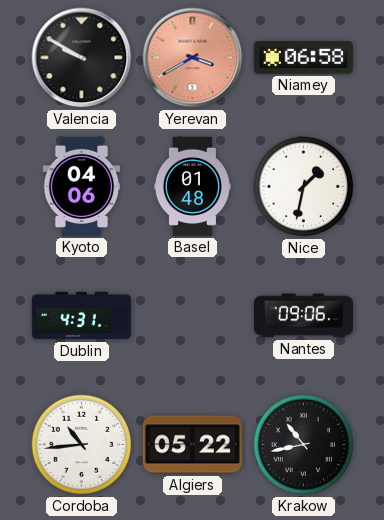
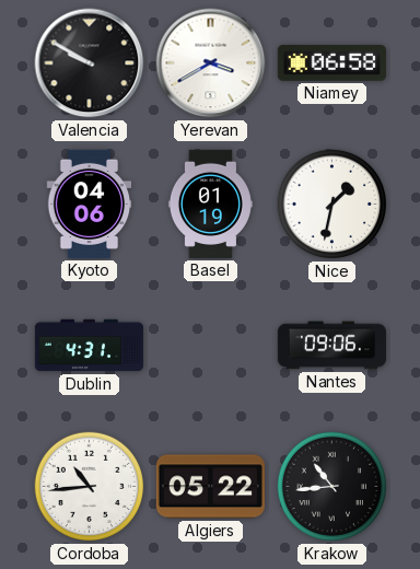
Yerevan dial: salmon -> white (211, 63)
Basel: 01:48 -> 01:19 (210, 204)
Krakow: 10:43 -> 10:44 (332, 487)
